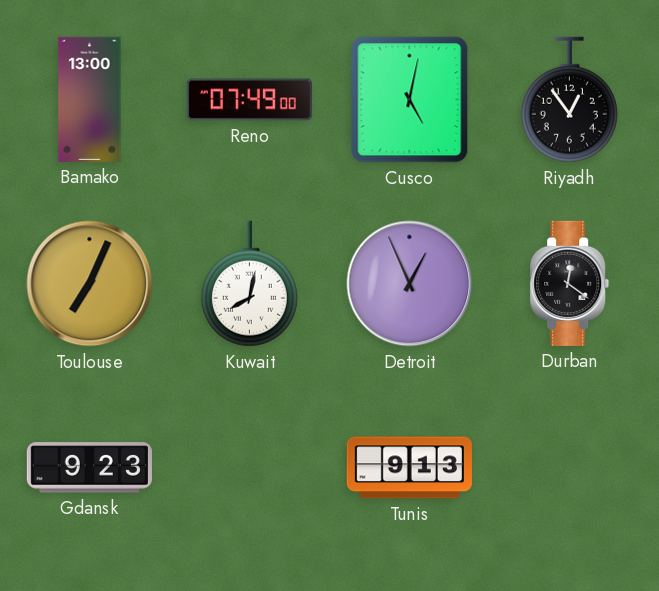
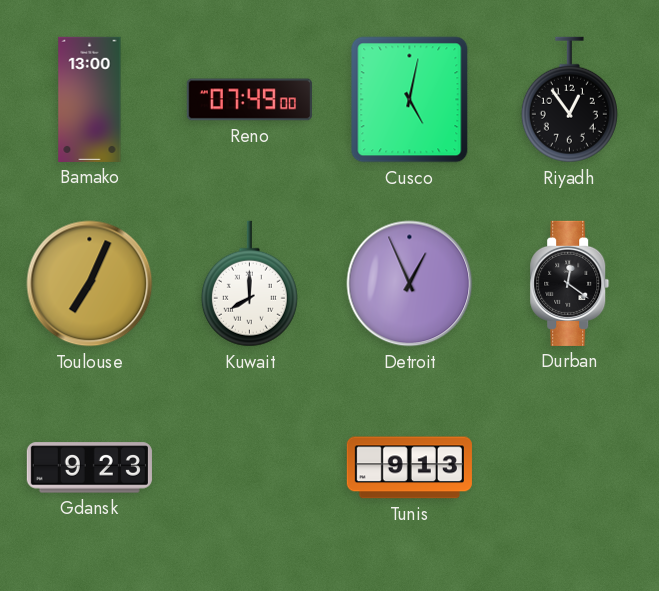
Kuwait: 8:02 -> 8:00 (249, 284)
